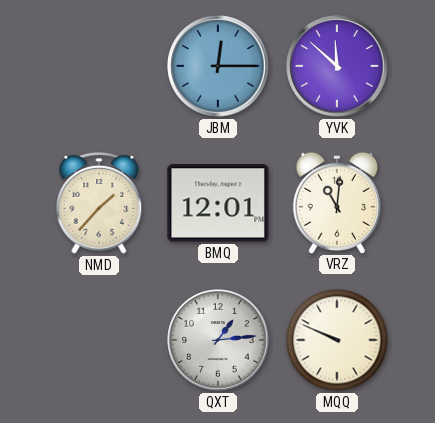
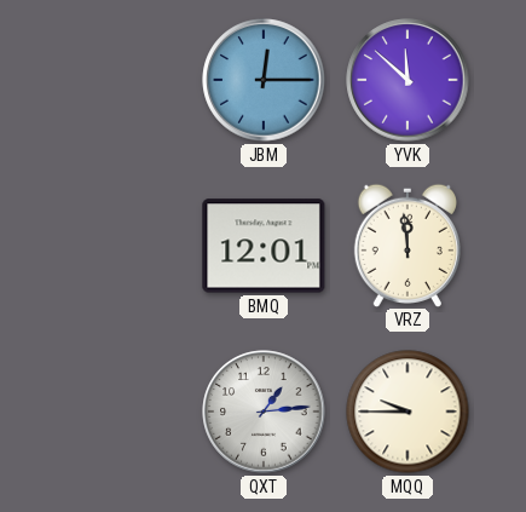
NMD: 1:37 -> none (99, 203)
VRZ: 11:01 -> 11:59 (407, 245)
MQQ: 9:49 -> 9:45 (407, 412)
